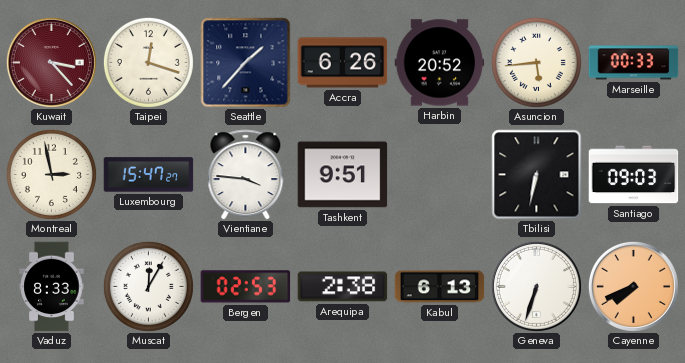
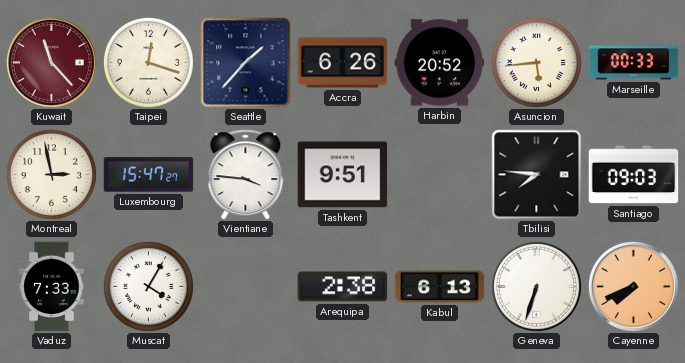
Kuwait: 3:23 -> 11:23 (51, 62)
Tbilisi: 6:32 -> 7:46 (537, 175)
Vaduz: 8:33 -> 7:33 (52, 287)
Muscat: 12:05 -> 4:05 (148, 286)
Bergen: 02:53 -> none (246, 287)
